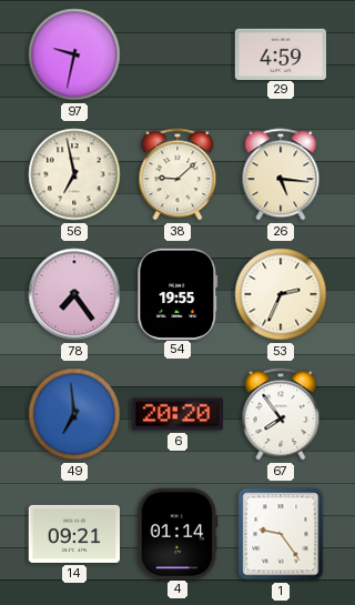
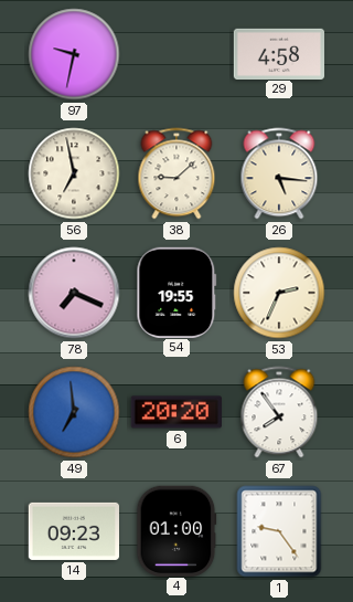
29: 4:59 -> 4:58 (279, 53)
78: 7:24 -> 7:19 (74, 293)
14: 09:21 -> 09:23 (73, 531)
4: 01:14 -> 01:00 (176, 530)
